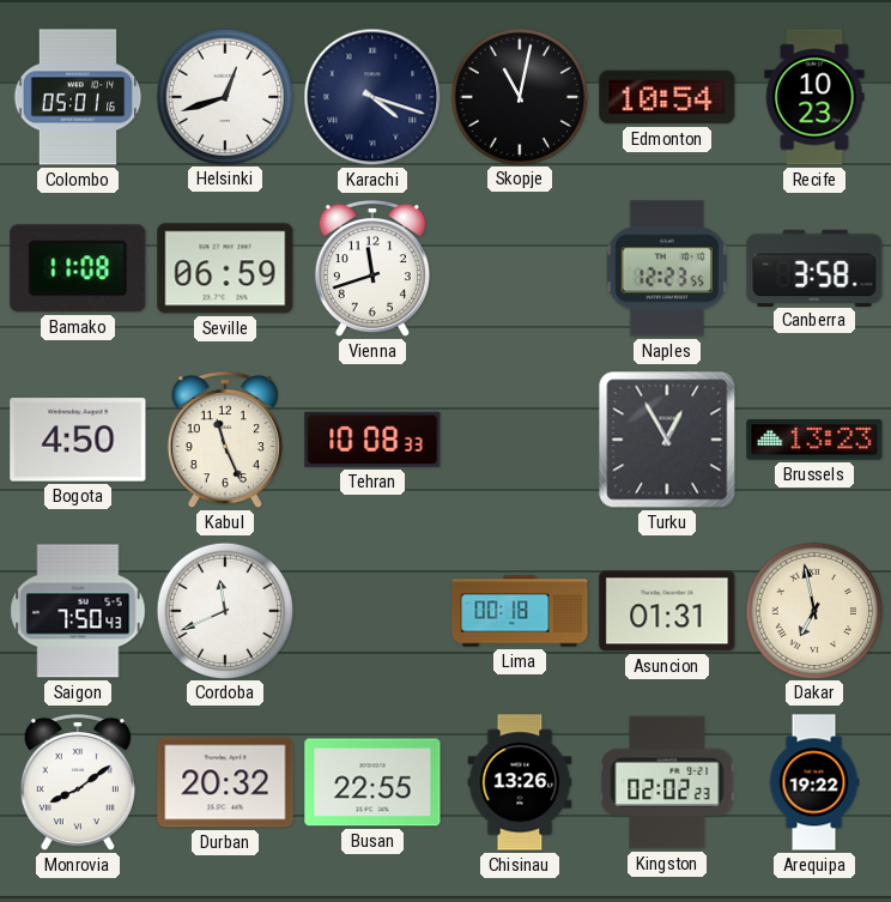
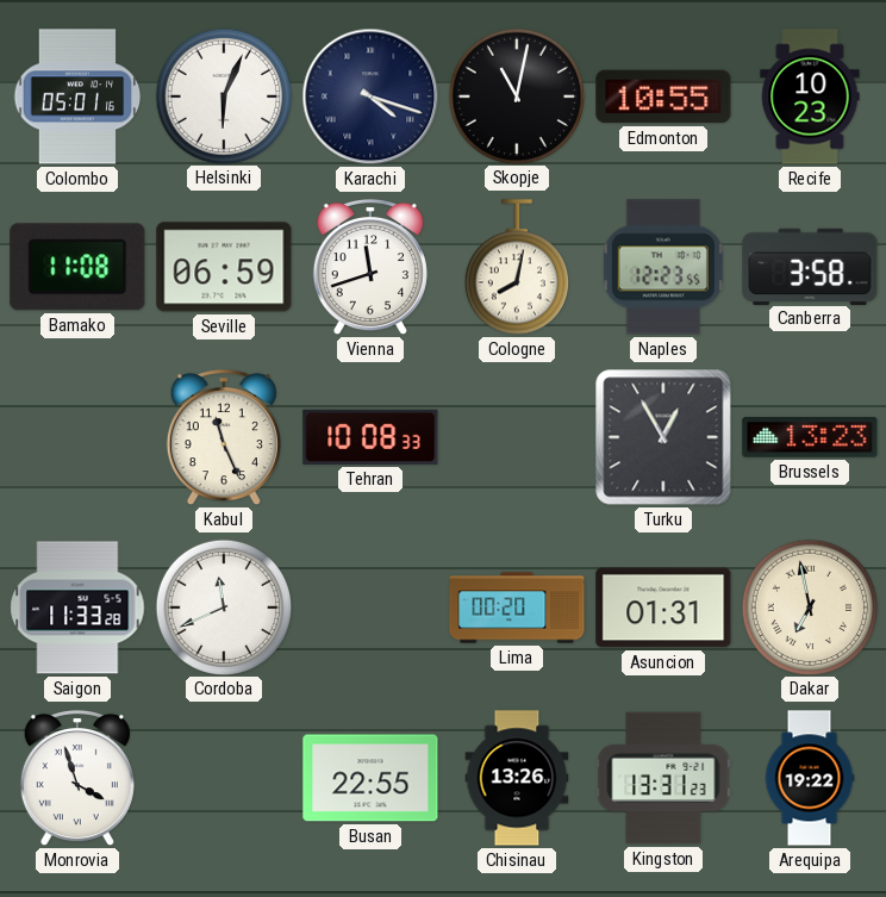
Helsinki: 12:42 -> 6:04 (223, 95)
Edmonton: 10:54 -> 10:55 (663, 96)
Cologne: none -> 8:02 (517, 267)
Bogota: 4:50 -> none (78, 440)
Saigon: 7:50 -> 11:33 (77, 608)
Lima: 00:18 -> 00:20 (517, 608)
Monrovia: 8:09 -> 3:57 (77, 778)
Durban: 20:32 -> none (225, 782)
Kingston: 02:02 -> 13:31 (663, 778)
